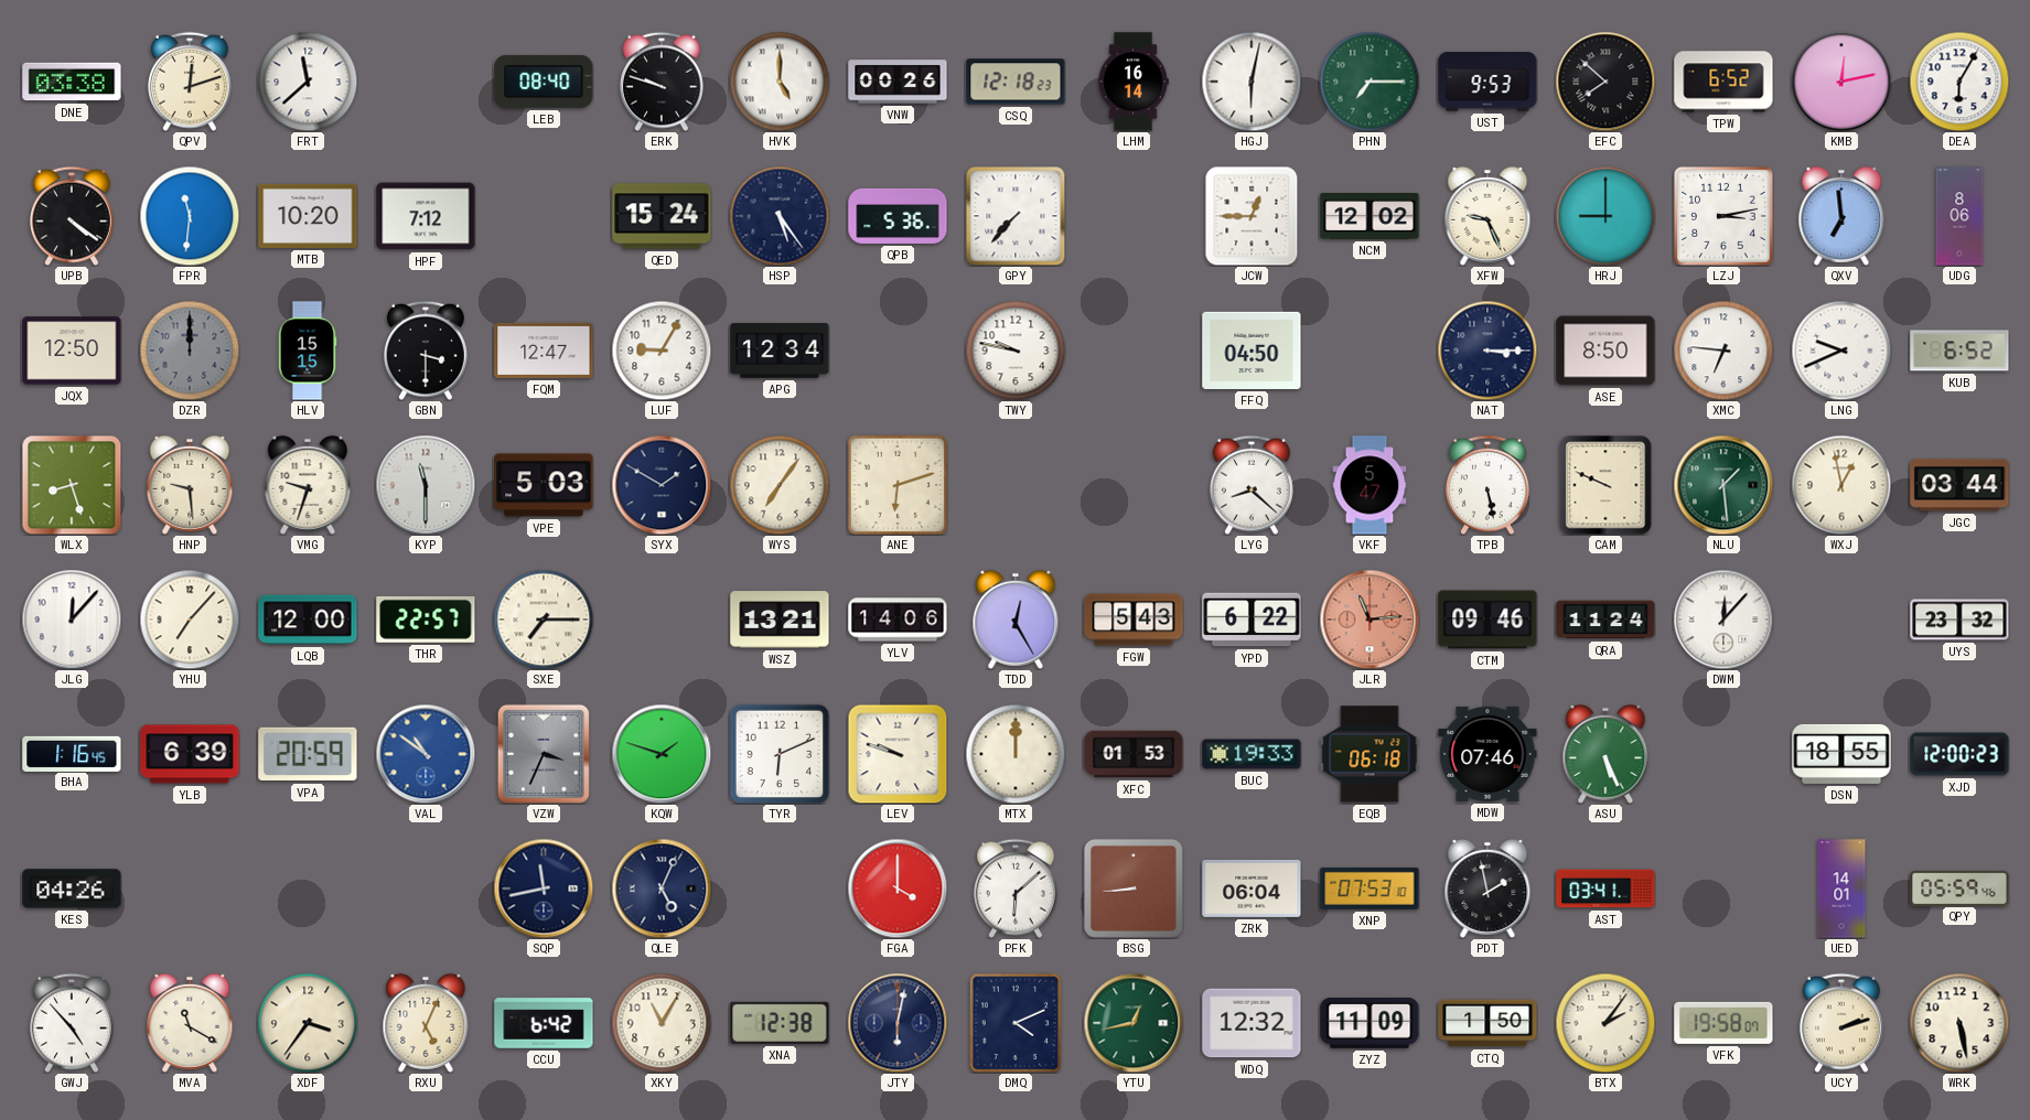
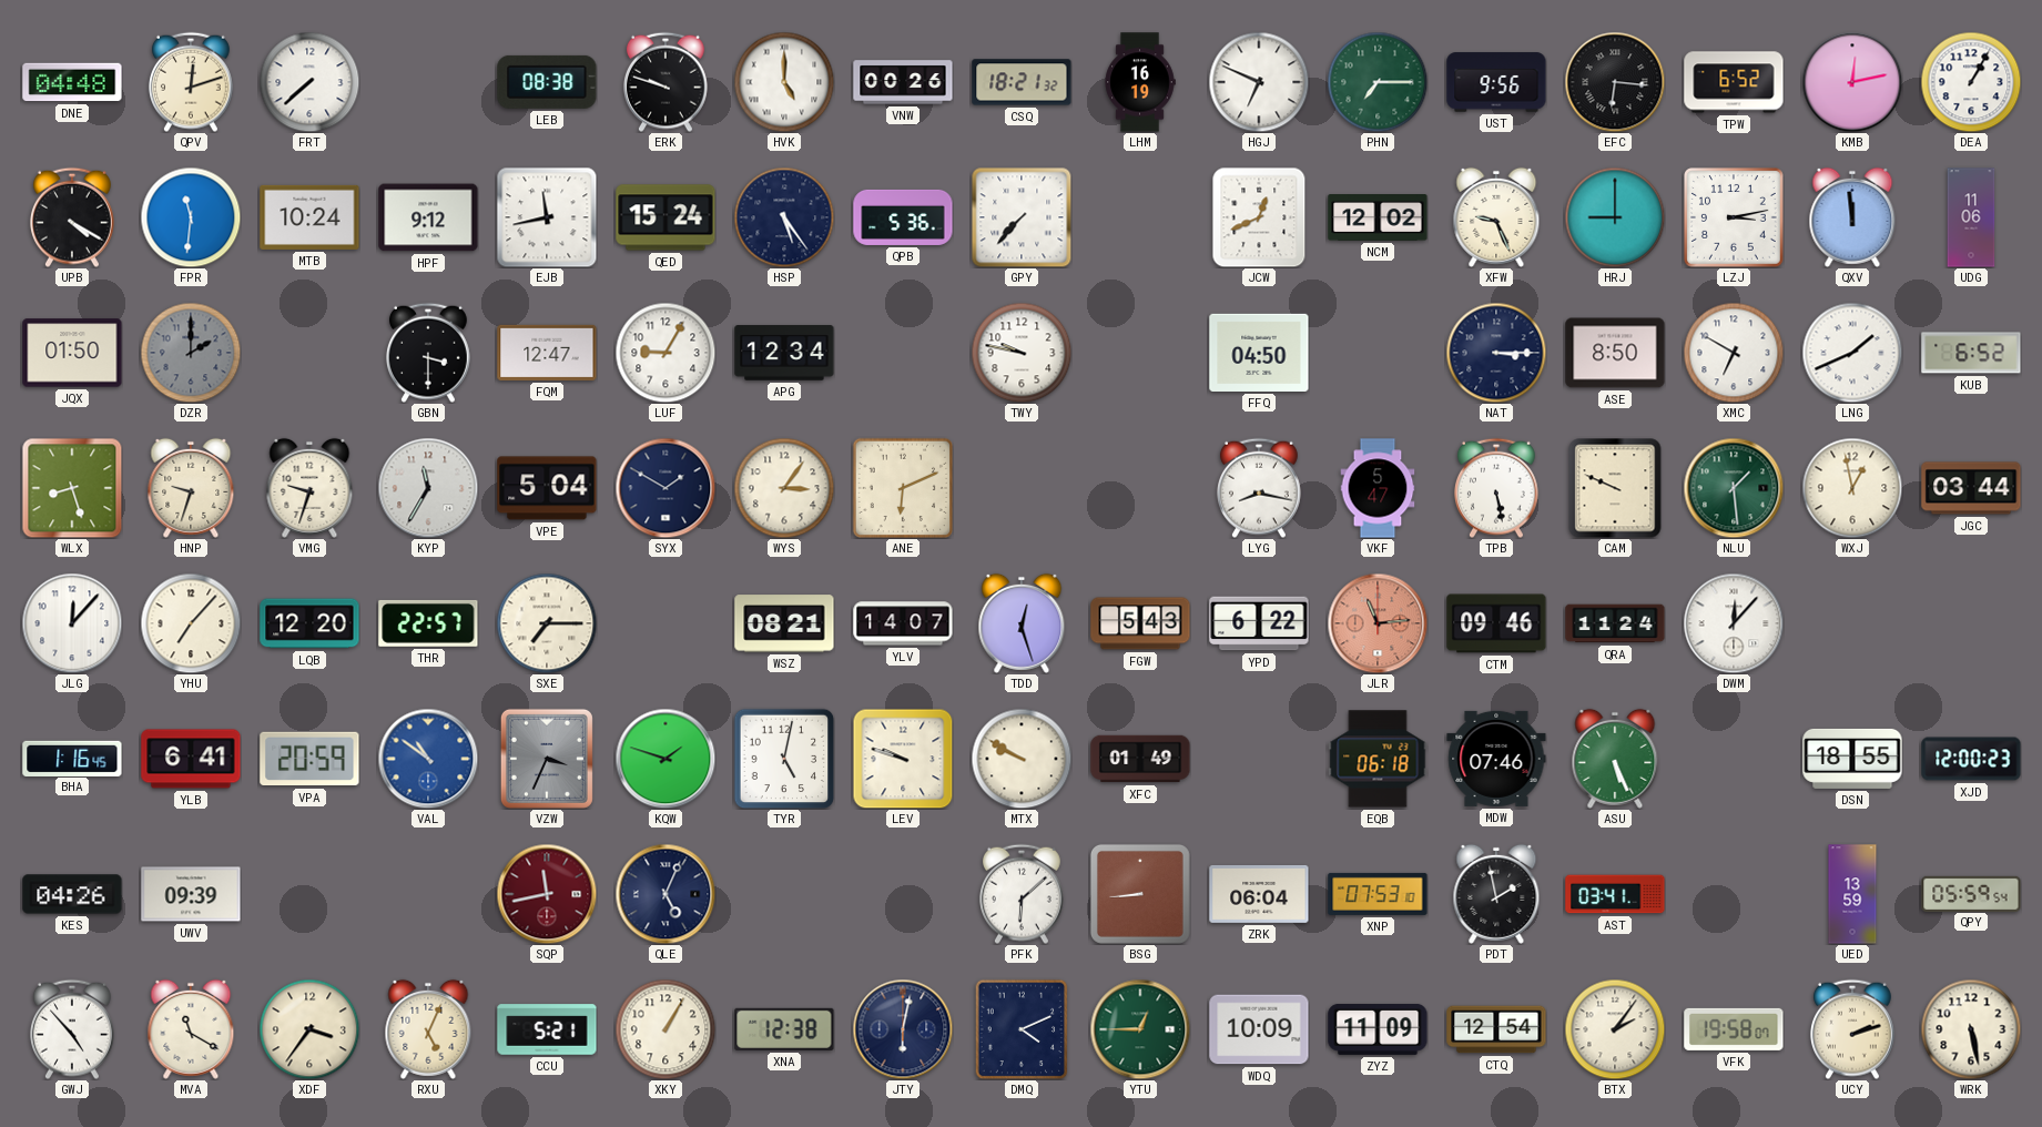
DNE: 03:38 -> 04:48 (72, 82)
FRT: 11:38 -> 7:38 (309, 82)
LEB: 08:40 -> 08:38 (547, 82)
CSQ: 12:18 -> 18:21 (1022, 82)
LHM: 16:14 -> 16:19 (1140, 82)
HGJ: 6:02 -> 6:49 (1259, 82)
UST: 9:53 -> 9:56 (1496, 82)
EFC: 7:52 -> 6:16 (1615, 82)
DEA: 6:05 -> 1:05 (1971, 82)
UPB: 4:21 -> 4:20 (72, 217)
MTB: 10:20 -> 10:24 (309, 217)
HPF: 7:12 -> 9:12 (428, 217)
EJB: none -> 11:43 (547, 217)
JCW: 12:45 -> 12:41 (1259, 217)
QXV: 6:59 -> 11:59 (1852, 217)
UDG: 8:06 -> 11:06 (1971, 217)
JQX: 12:50 -> 01:50 (72, 353)
DZR: 12:00 -> 2:00 (191, 353)
HLV: 15:15 -> none (308, 351)
XMC: 6:46 -> 6:50 (1734, 353)
LNG: 9:41 -> 1:41 (1852, 353)
HNP: 9:29 -> 9:33 (191, 488)
KYP: 11:30 -> 11:35 (428, 488)
VPE: 5:03 -> 5:04 (547, 488)
WYS: 7:06 -> 3:06 (784, 488)
ANE: 6:12 -> 6:11 (902, 487)
LYG: 8:22 -> 8:17 (1259, 488)
LQB: 12:00 -> 12:20 (309, 623)
WSZ: 13:21 -> 08:21 (784, 623)
YLV: 14:06 -> 14:07 (903, 623)
TDD: 12:25 -> 12:27 (1022, 623)
UYS: 23:32 -> none (1959, 620)
YLB: 6:39 -> 6:41 (191, 759)
TYR: 6:11 -> 5:02 (784, 759)
MTX: 12:00 -> 9:50 (1022, 759)
XFC: 01:53 -> 01:49 (1140, 759)
BUC: 19:33 -> none (1252, 754)
UWV: none -> 09:39 (191, 894)
SQP dial: navy -> burgundy (547, 894)
FGA: 4:00 -> none (898, 889)
UED: 14:01 -> 13:59 (1852, 894)
QPY: 05:59:46 -> 05:59:54 (1971, 893)
CCU: 6:42 -> 5:21 (547, 1029)
XKY: 11:05 -> 1:05 (666, 1029)
YTU: 12:43 -> 12:45 (1140, 1029)
WDQ: 12:32 -> 10:09 (1259, 1029)
CTQ: 1:50 -> 12:54 (1496, 1029)
